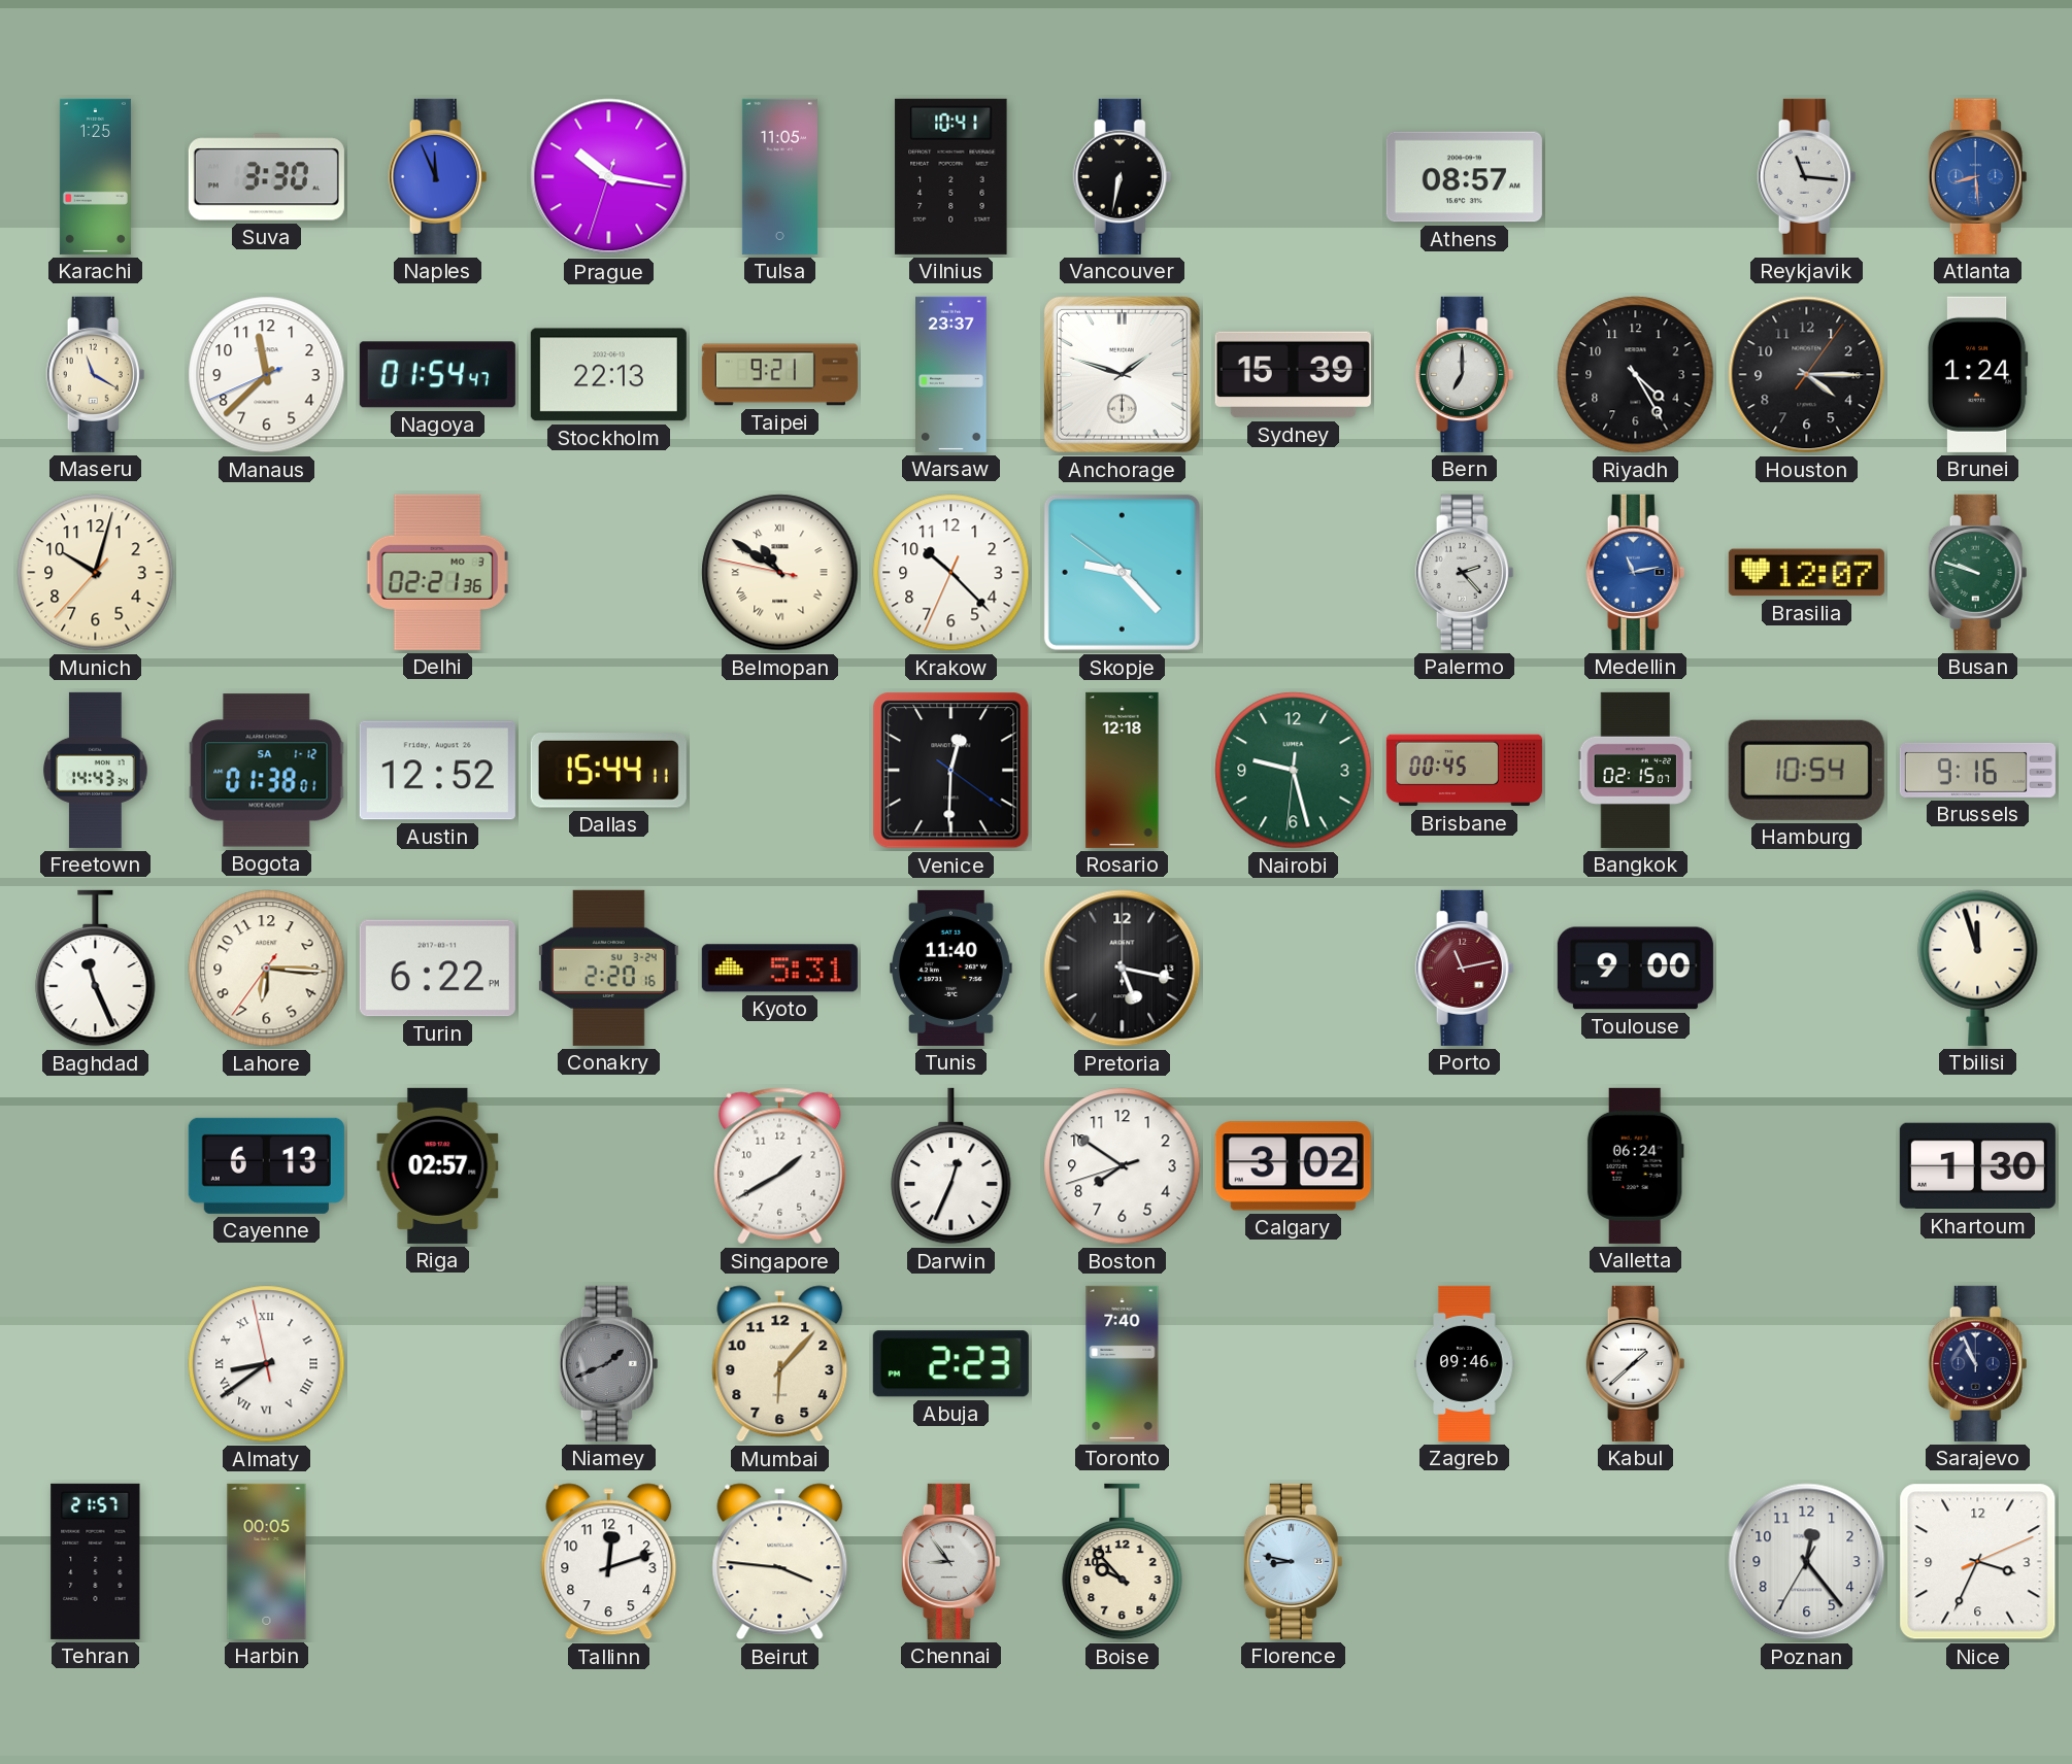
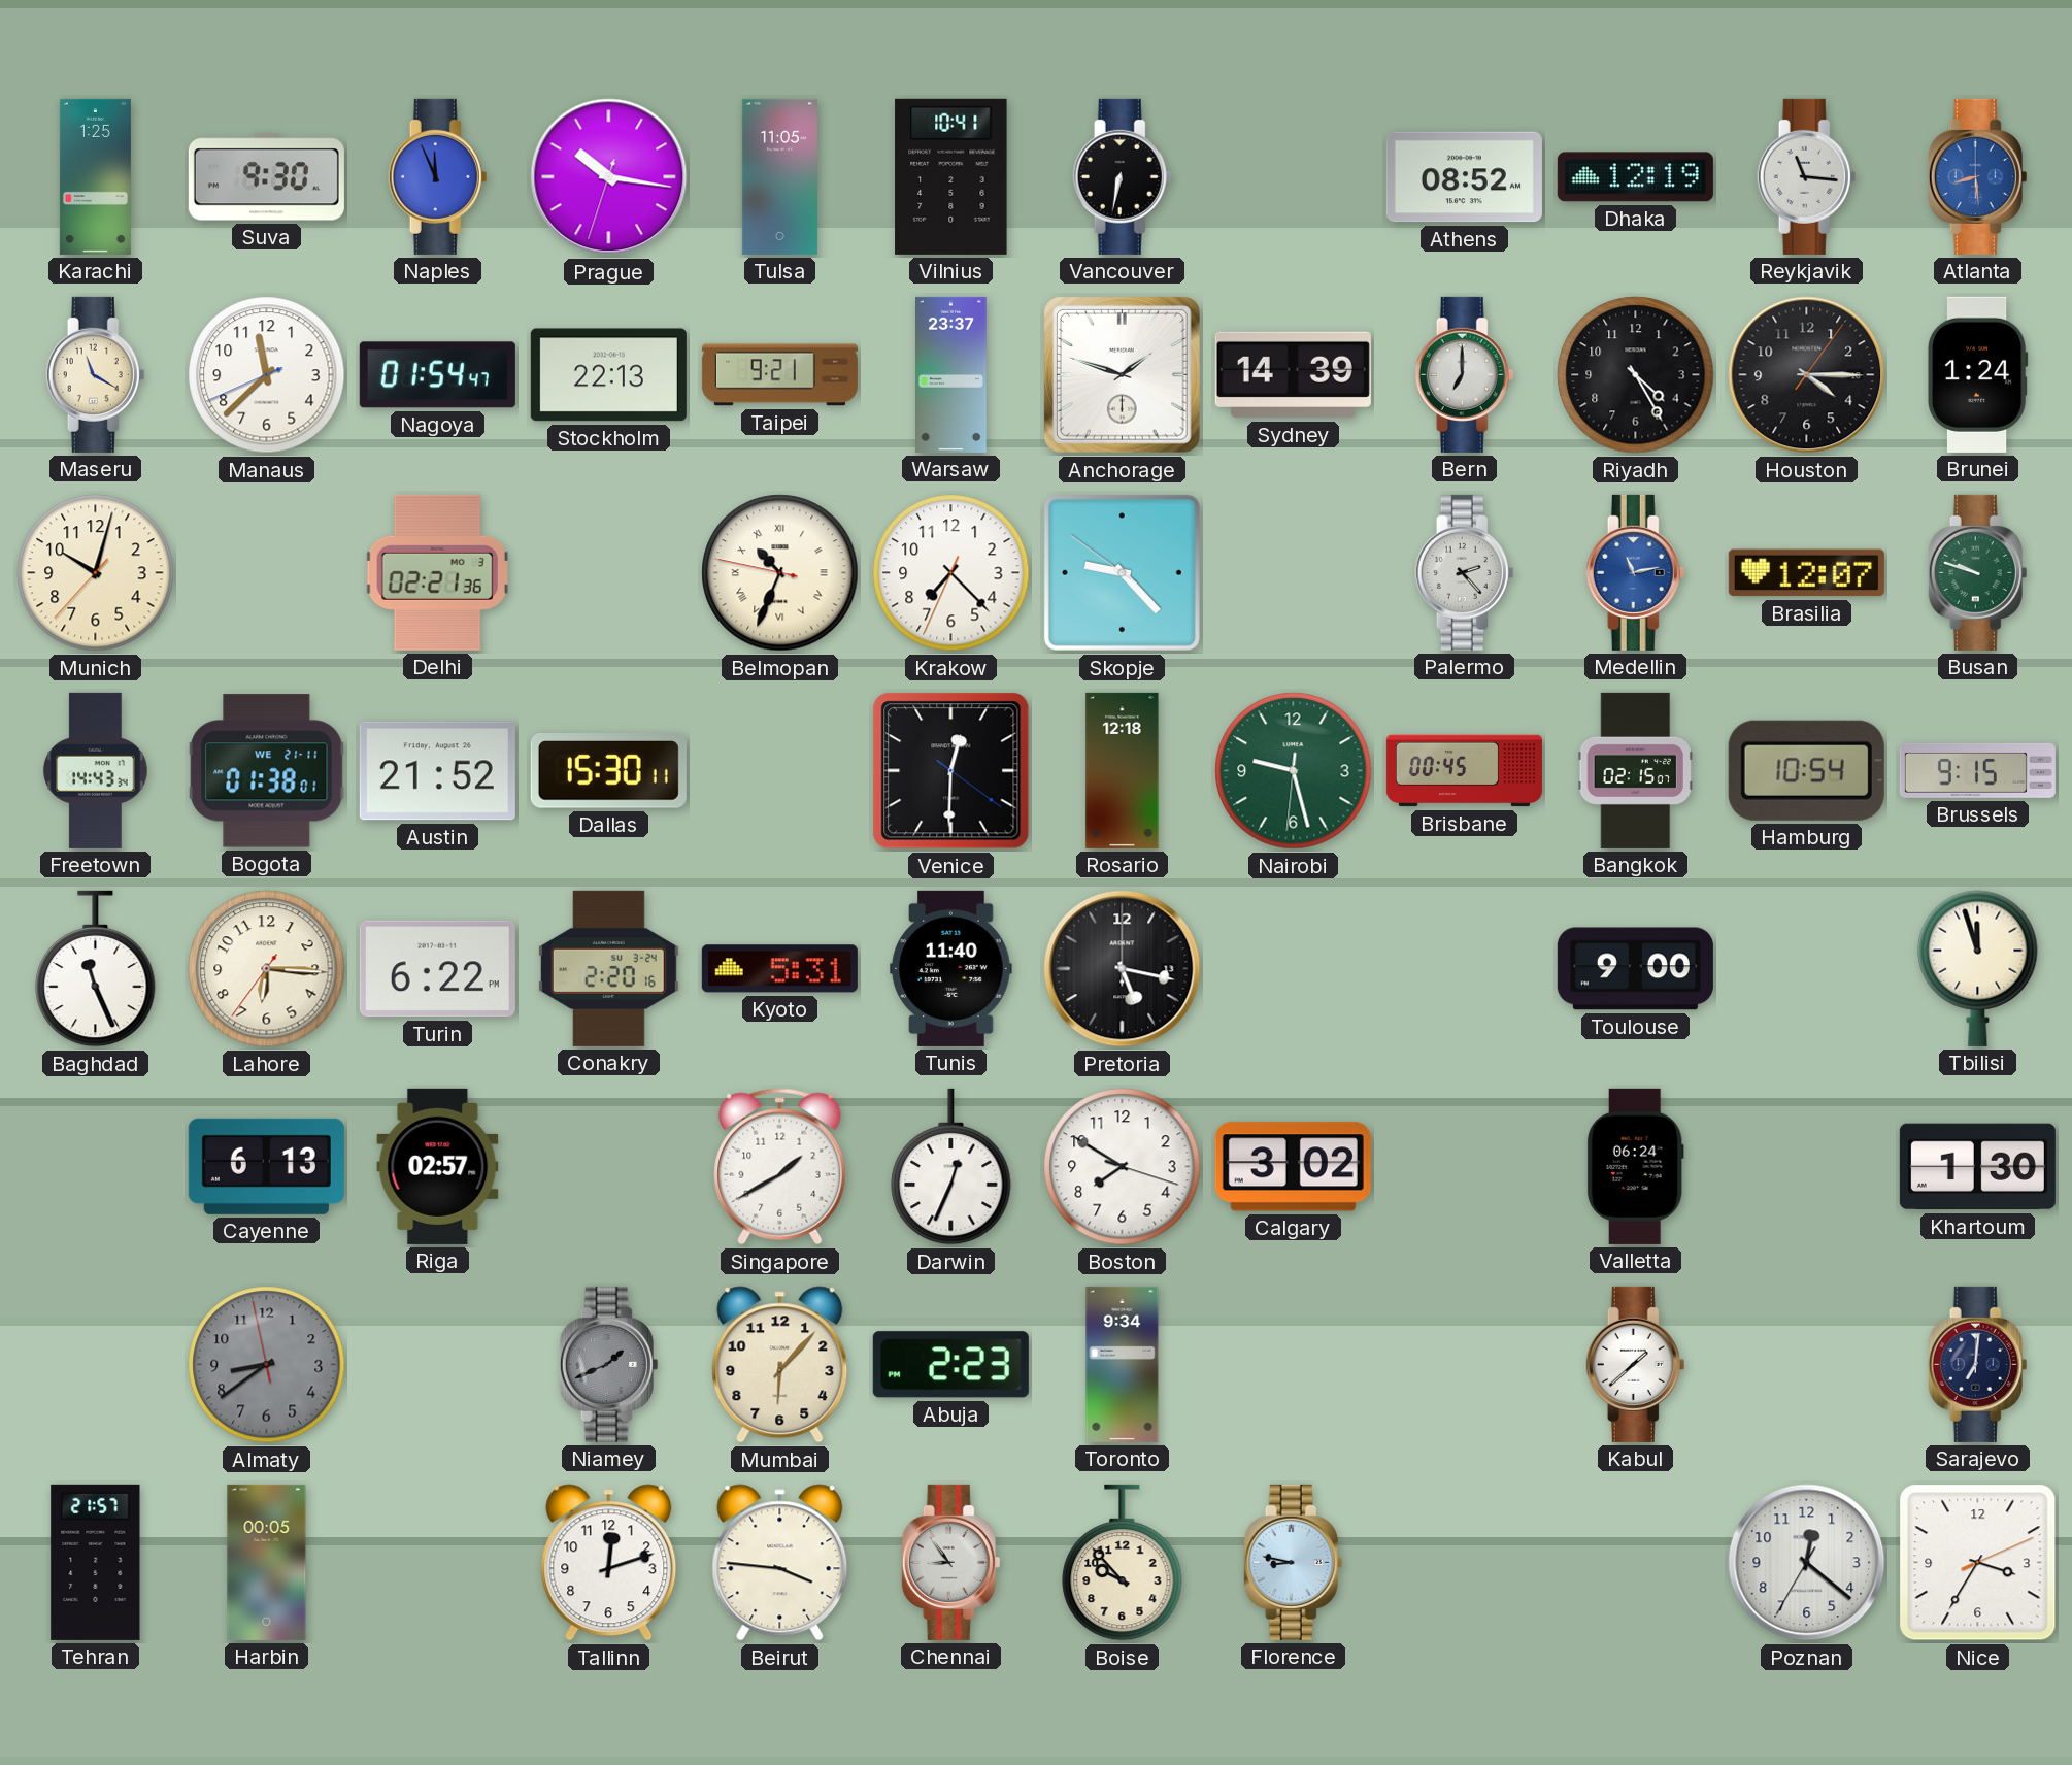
Suva: 3:30 -> 9:30 (266, 177)
Athens: 08:57 -> 08:52 (1464, 177)
Dhaka: none -> 12:19 (1635, 177)
Sydney: 15:39 -> 14:39 (1293, 375)
Belmopan: 10:50 -> 10:33 (780, 573)
Krakow: 10:22 -> 7:22 (951, 573)
Bogota date: SA 1-12 -> WE 21-11 (267, 771)
Austin: 12:52 -> 21:52 (437, 771)
Dallas: 15:44 -> 15:30 (608, 771)
Brussels: 9:16 -> 9:15 (1977, 770)
Porto: 11:13 -> none (1465, 968)
Boston: 7:50:42 -> 7:50:18 (1123, 1167)
Almaty dial: white -> grey (267, 1365)
Almaty numerals: Roman -> Arabic (267, 1365)
Toronto: 7:40 -> 9:34 (1123, 1364)
Zagreb: 09:46 -> none (1465, 1363)
Sarajevo: 10:56 -> 7:01 (1978, 1364)
Poznan: 12:23 -> 12:21 (1807, 1563)
Nice: 3:34 -> 3:35 (1978, 1563)
